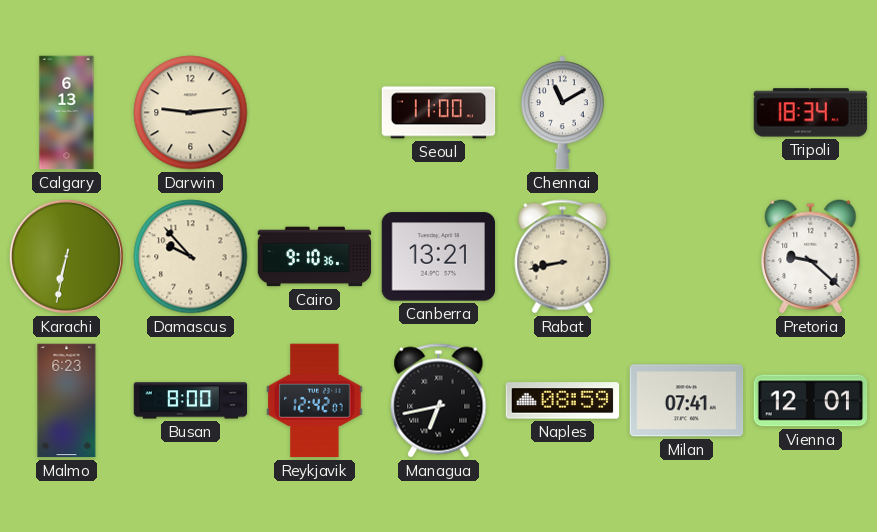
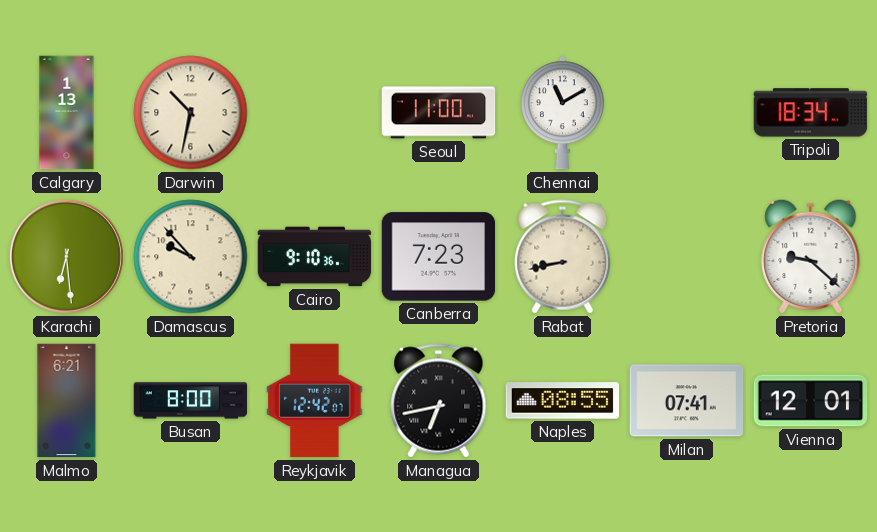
Calgary: 6:13 -> 1:13 (67, 113)
Darwin: 9:14 -> 10:32 (191, 113)
Karachi: 6:32 -> 6:29 (66, 256)
Canberra: 13:21 -> 7:23 (439, 257)
Malmo: 6:23 -> 6:21 (67, 401)
Naples: 08:59 -> 08:55 (563, 401)
